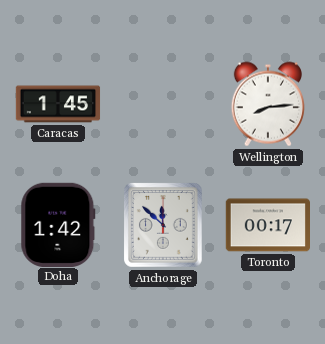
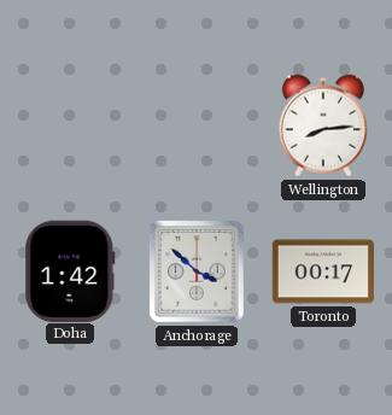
Caracas: 1:45 -> none (58, 104)
Anchorage: 11:52 -> 3:52 (197, 271)
